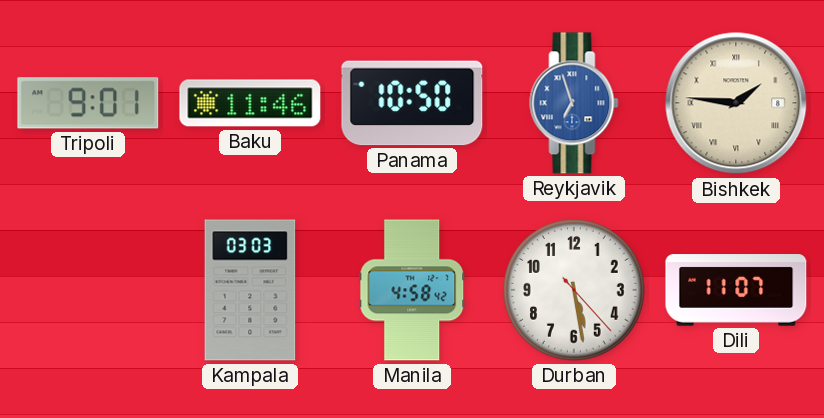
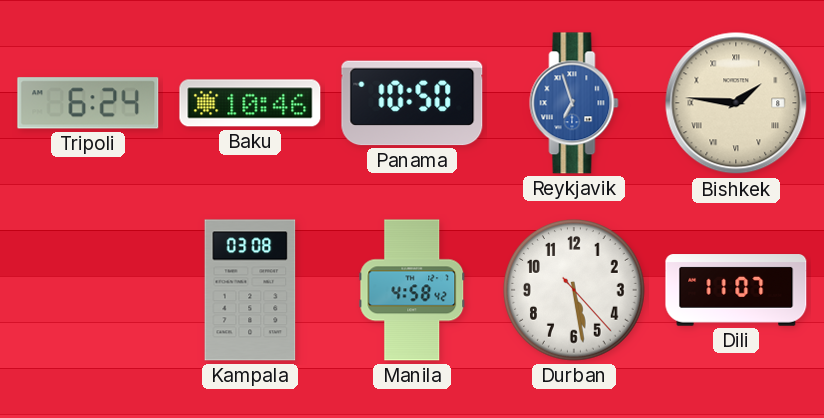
Tripoli: 9:01 -> 6:24 (88, 103)
Baku: 11:46 -> 10:46 (250, 103)
Kampala: 03:03 -> 03:08 (250, 290)
